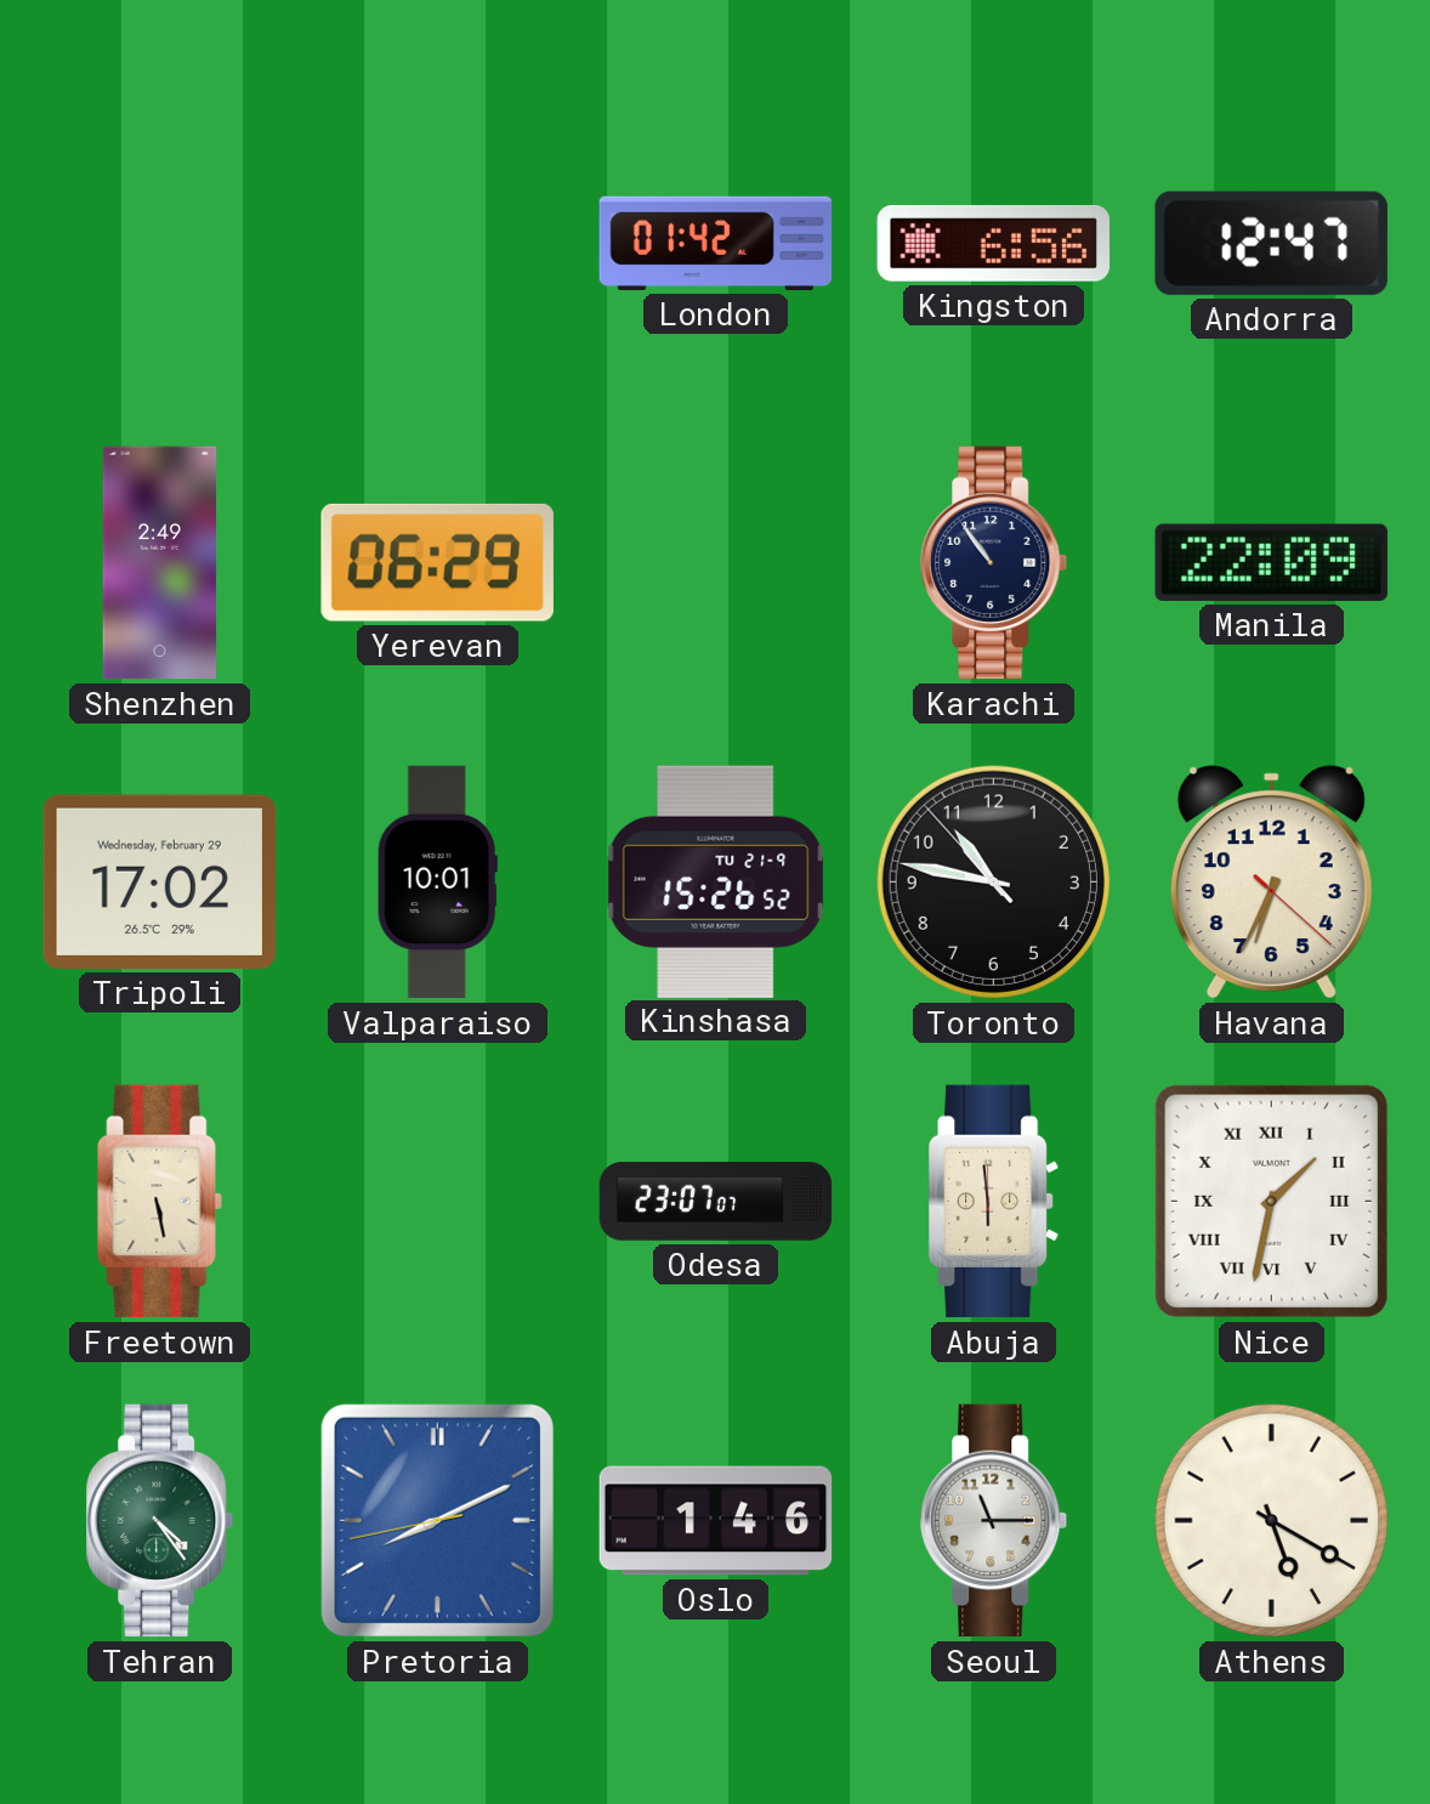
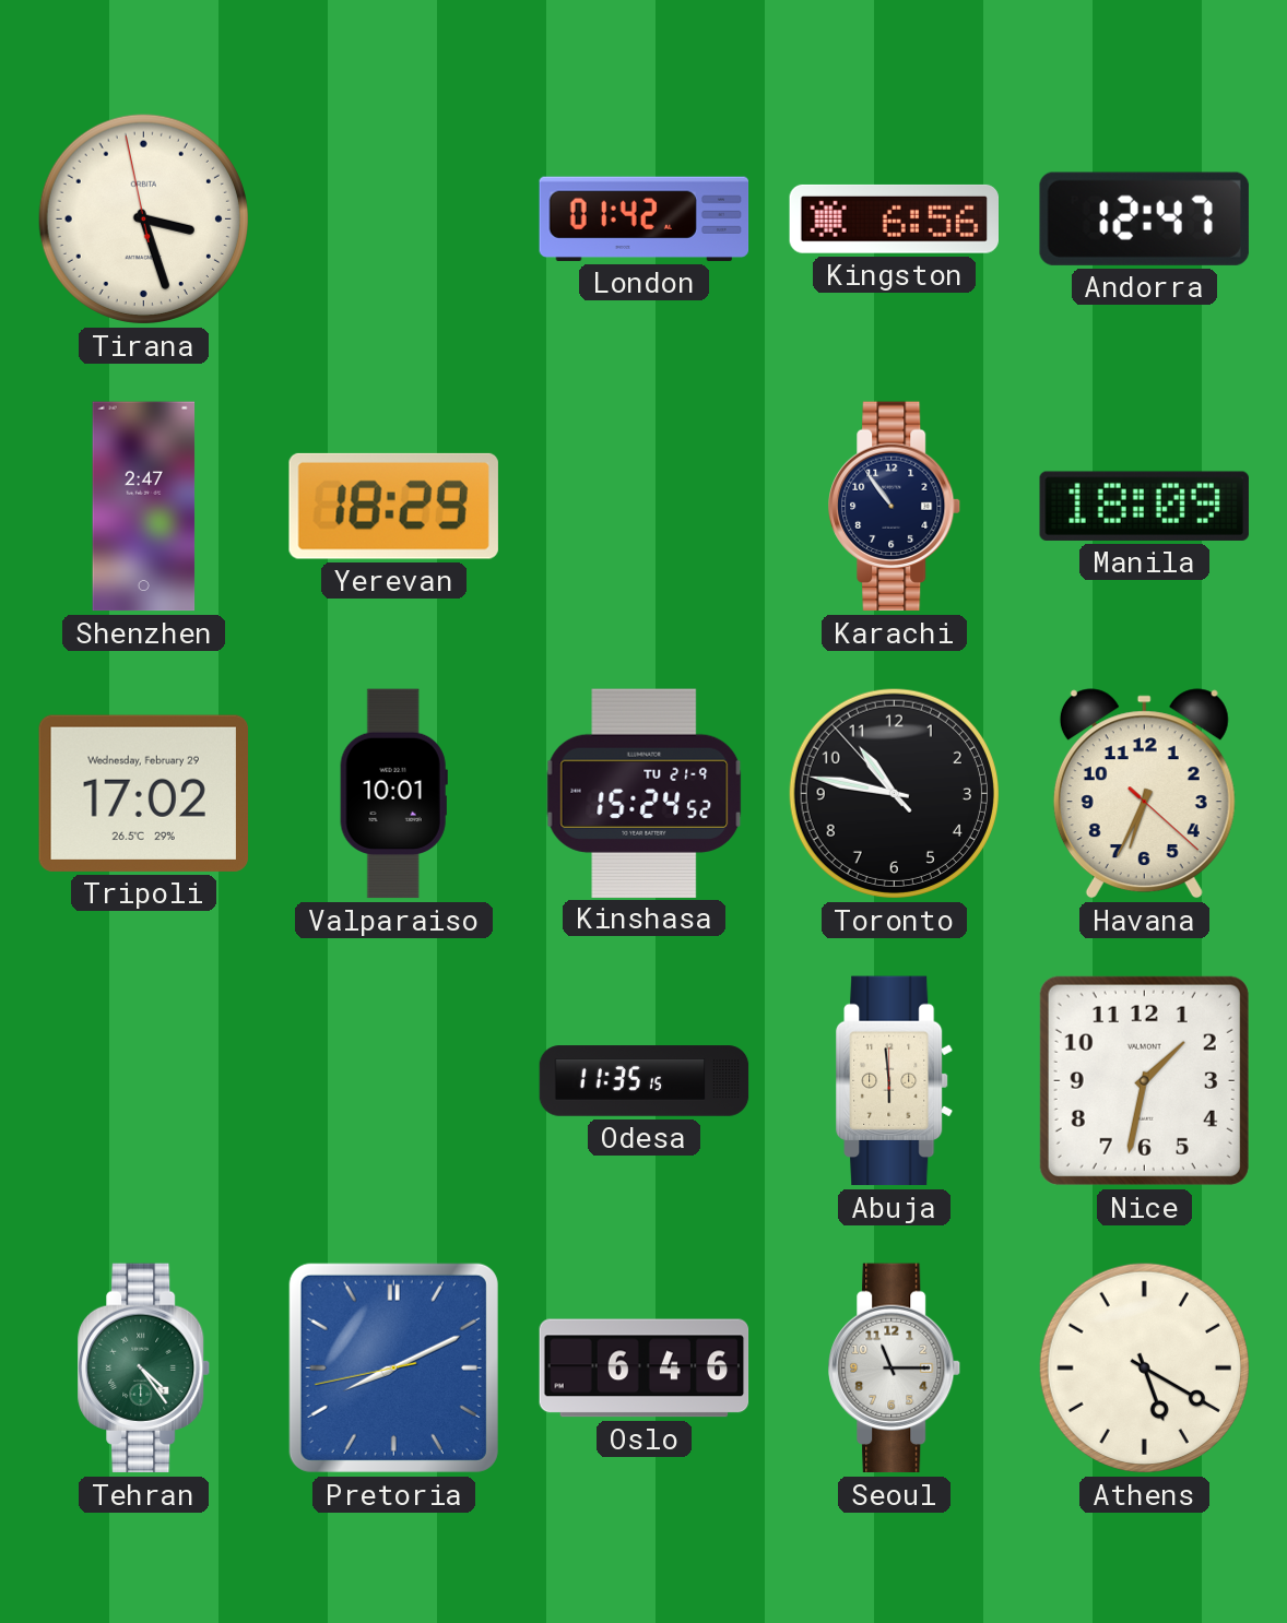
Tirana: none -> 3:26 (143, 218)
Shenzhen: 2:49 -> 2:47 (144, 507)
Yerevan: 06:29 -> 18:29 (393, 506)
Manila: 22:09 -> 18:09 (1144, 506)
Kinshasa: 15:26 -> 15:24 (645, 793)
Freetown: 5:28 -> none (160, 1202)
Odesa: 23:07 -> 11:35 (645, 1081)
Nice numerals: Roman -> Arabic (1144, 1080)
Oslo: 1:46 -> 6:46 (645, 1369)
